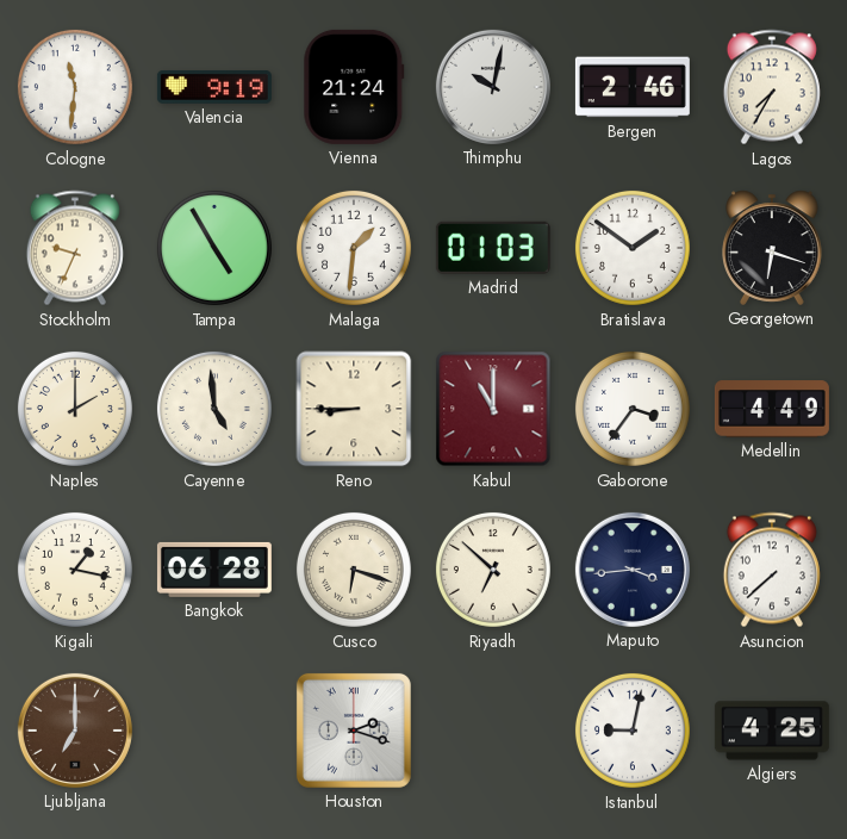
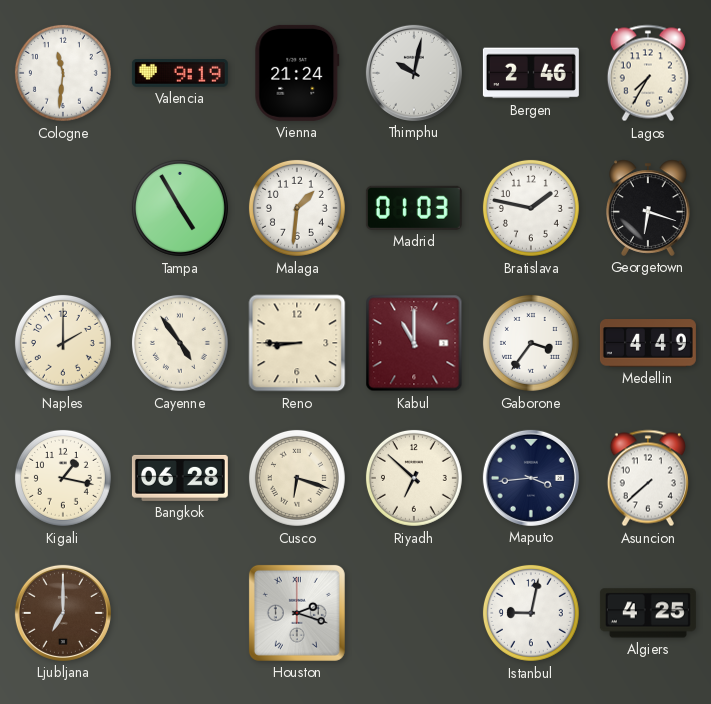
Stockholm: 9:34 -> none (75, 248)
Bratislava: 1:51 -> 1:47 (531, 208)
Cayenne: 4:59 -> 4:54 (180, 343)
